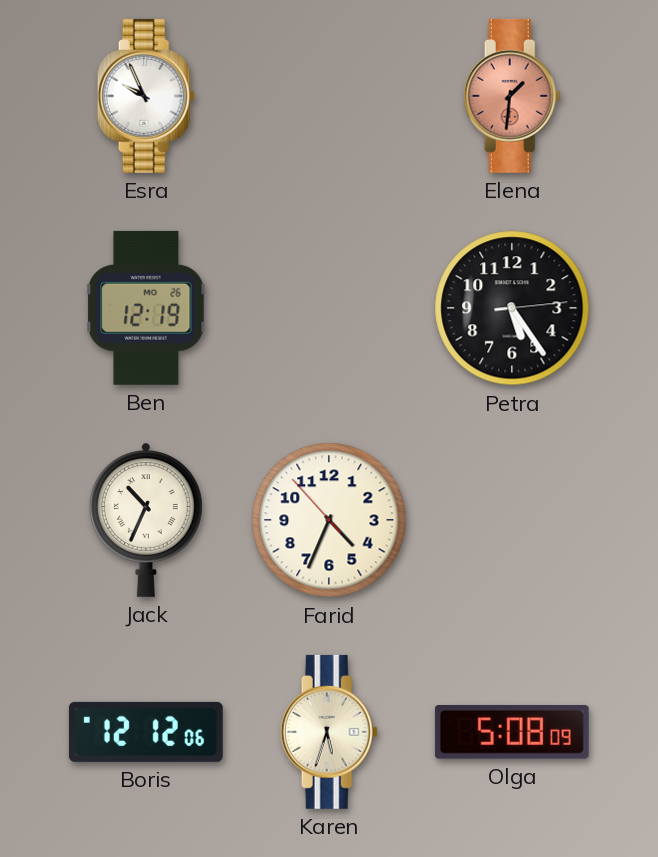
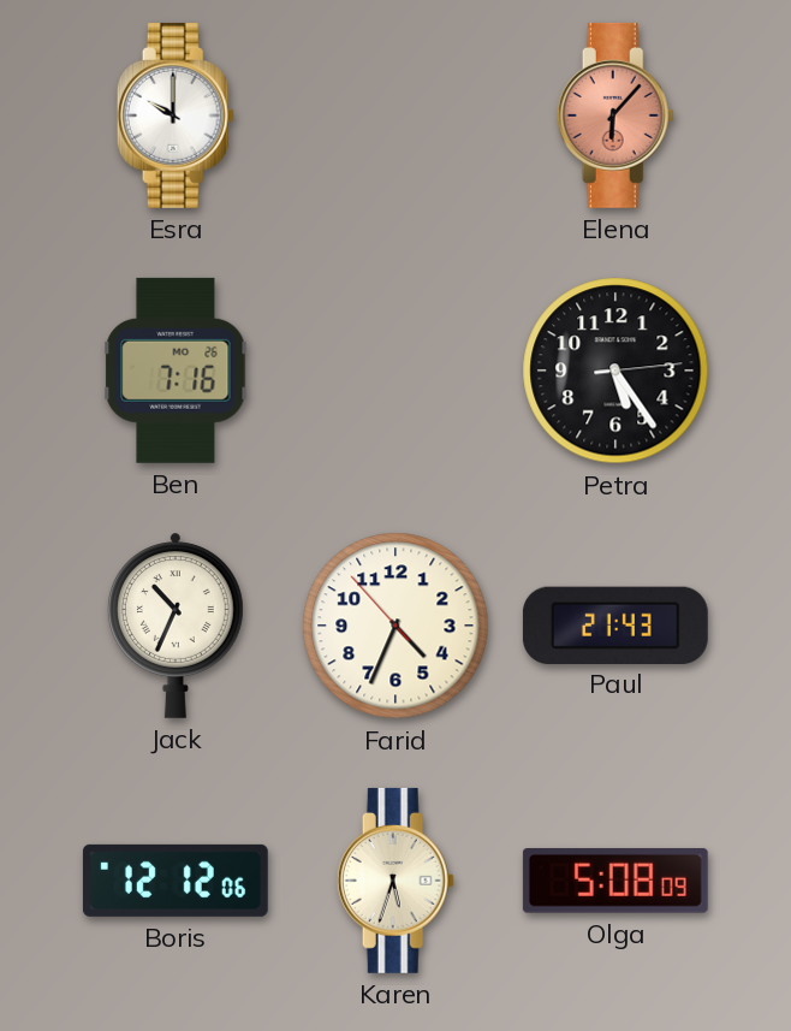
Esra: 9:56 -> 10:00 (176, 115)
Elena: 1:31 -> 6:07 (615, 115)
Ben: 12:19 -> 7:16 (176, 371)
Paul: none -> 21:43 (615, 624)
